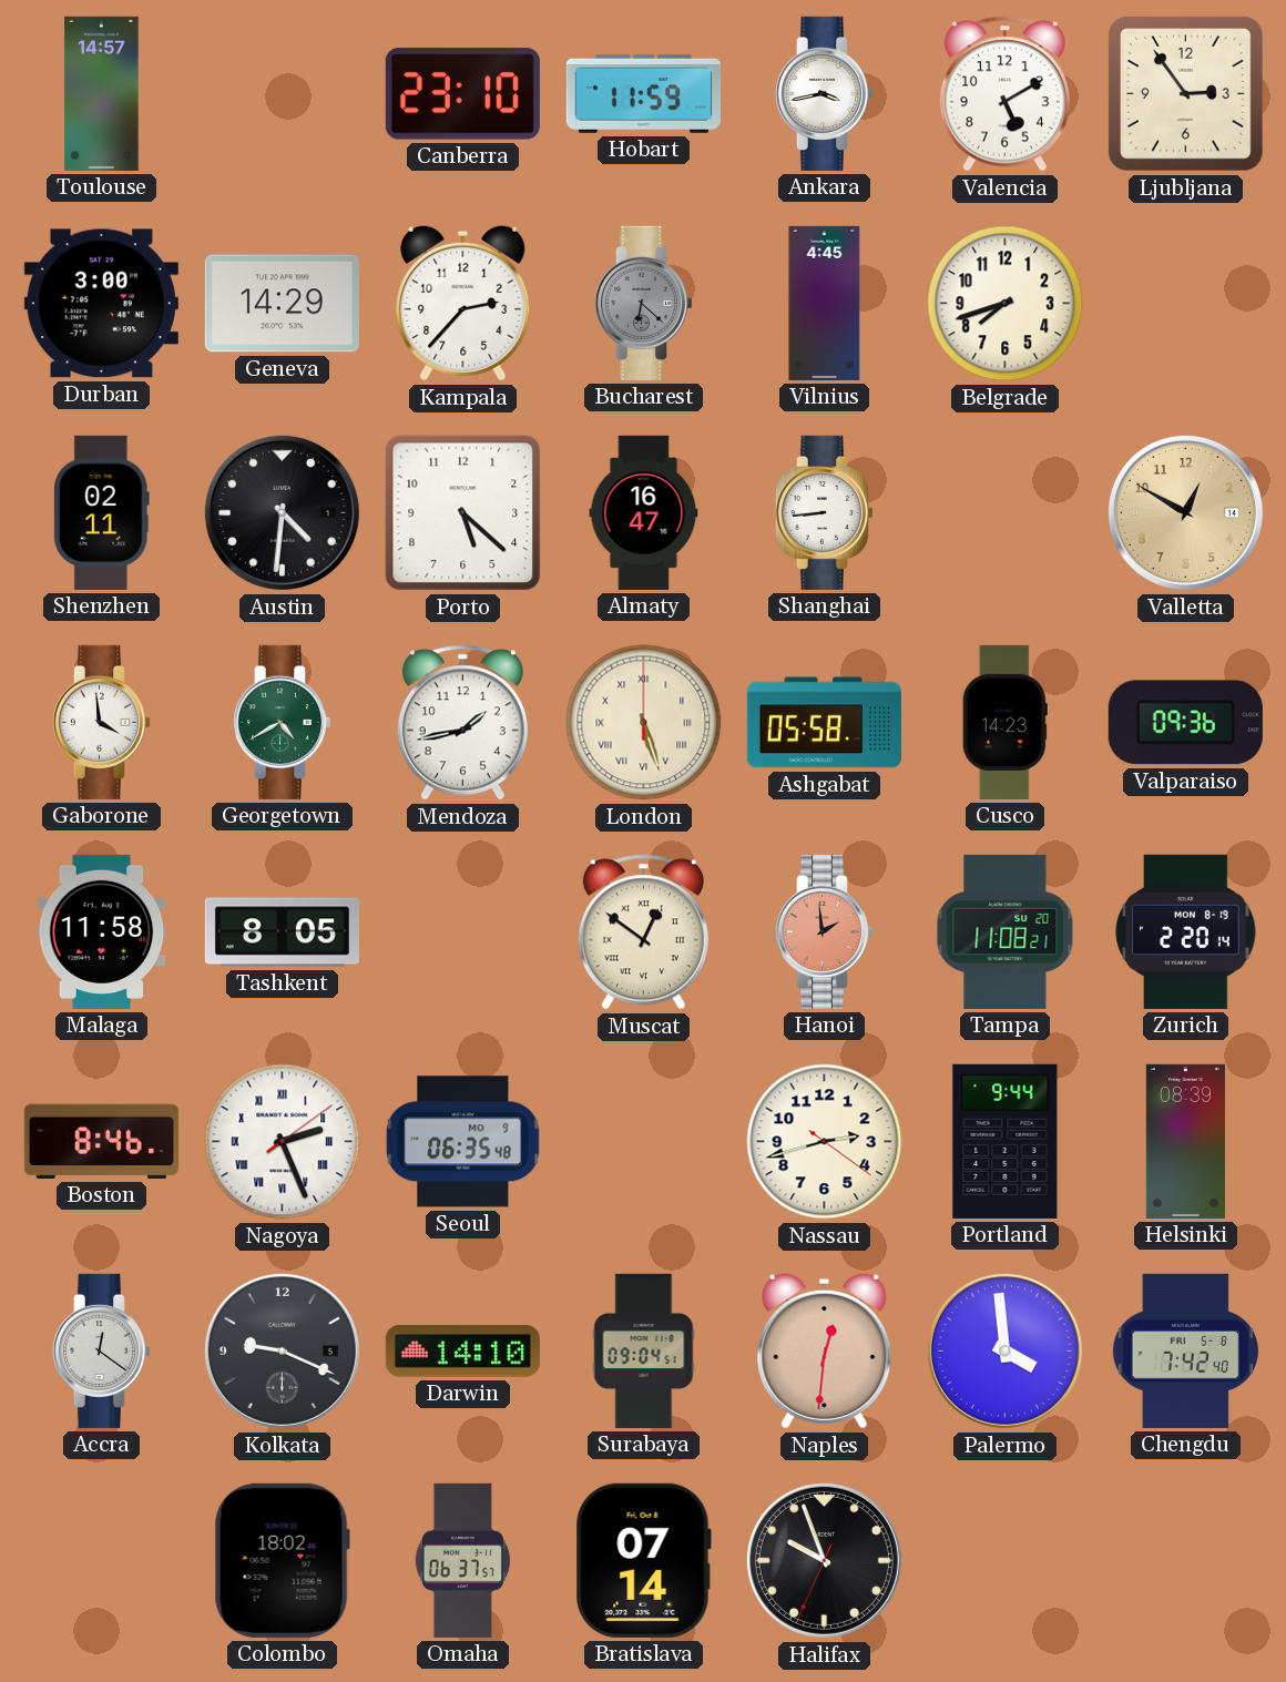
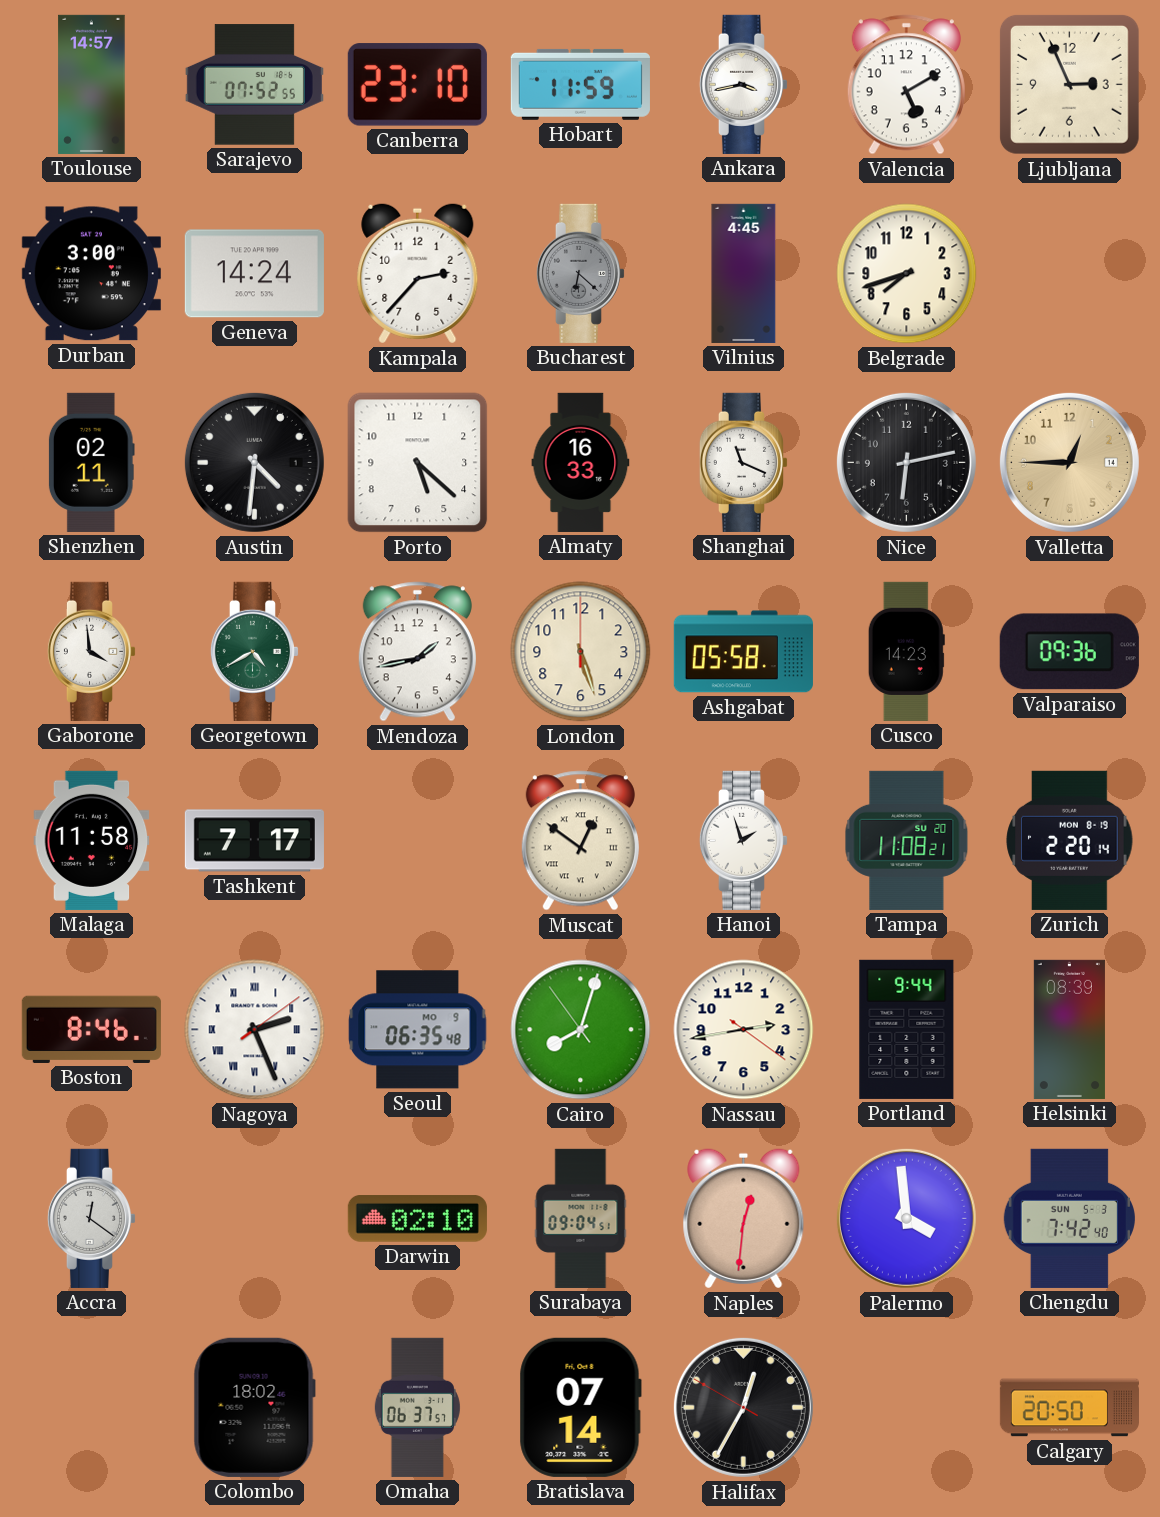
Sarajevo: none -> 07:52 (254, 85)
Ljubljana: 2:54 -> 2:56 (1069, 84)
Geneva: 14:29 -> 14:24 (254, 274)
Almaty: 16:47 -> 16:33 (581, 462)
Shanghai: 8:44 -> 11:19 (743, 462)
Nice: none -> 6:13 (906, 462)
Valletta: 12:50 -> 12:45 (1069, 462)
London numerals: Roman -> Arabic (581, 652)
Tashkent: 8:05 -> 7:17 (254, 841)
Hanoi: 1:59 -> 1:57 (743, 840)
Hanoi dial: salmon -> white (743, 840)
Cairo: none -> 8:02 (581, 1030)
Nassau: 2:42 -> 2:43 (744, 1030)
Kolkata: 9:19 -> none (282, 1350)
Darwin: 14:10 -> 02:10 (417, 1219)
Chengdu date: FRI 5-8 -> SUN 5-3 (1069, 1218)
Halifax: 9:56 -> 12:34 (743, 1407)
Calgary: none -> 20:50 (1069, 1408)
